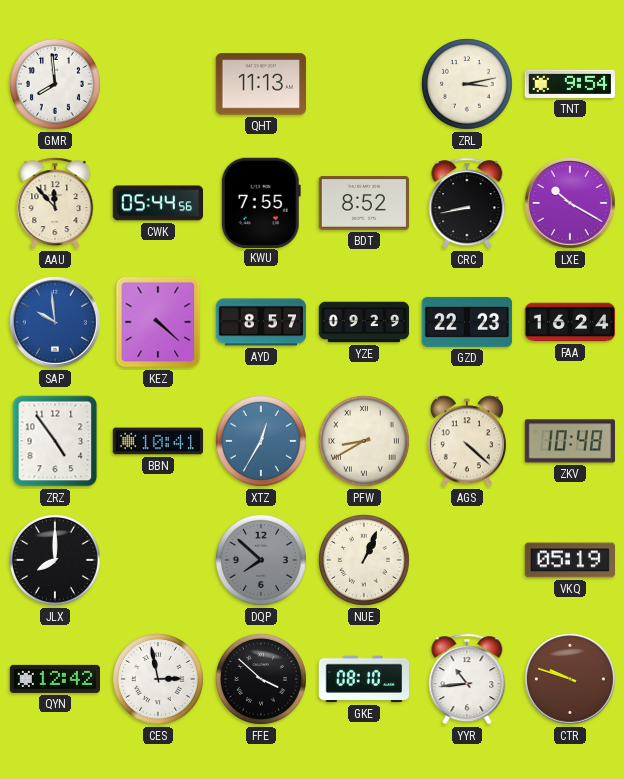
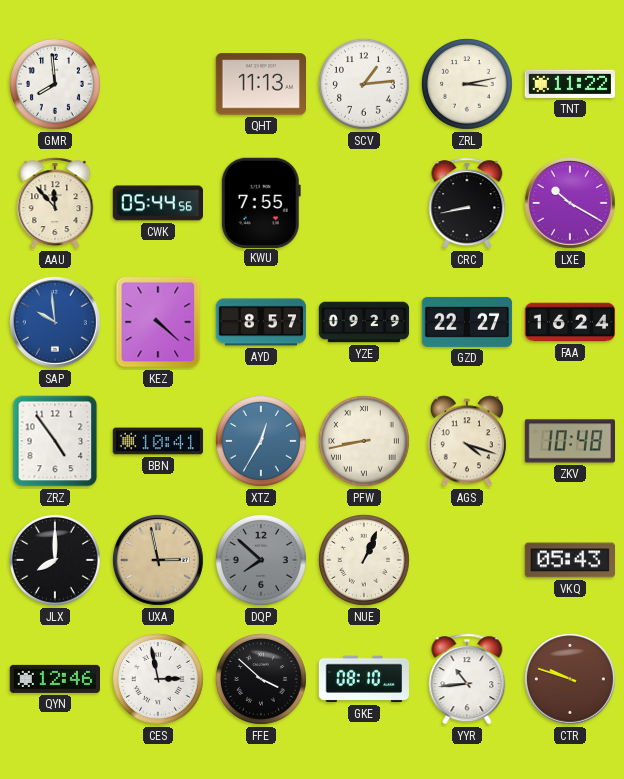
SCV: none -> 1:14 (364, 84)
TNT: 9:54 -> 11:22 (569, 84)
BDT: 8:52 -> none (364, 203)
GZD: 22:23 -> 22:27 (467, 322)
PFW: 8:40 -> 8:43 (364, 441)
AGS: 4:22 -> 4:18 (467, 441)
UXA: none -> 2:58 (158, 560)
VKQ: 05:19 -> 05:43 (569, 560)
QYN: 12:42 -> 12:46 (54, 679)
